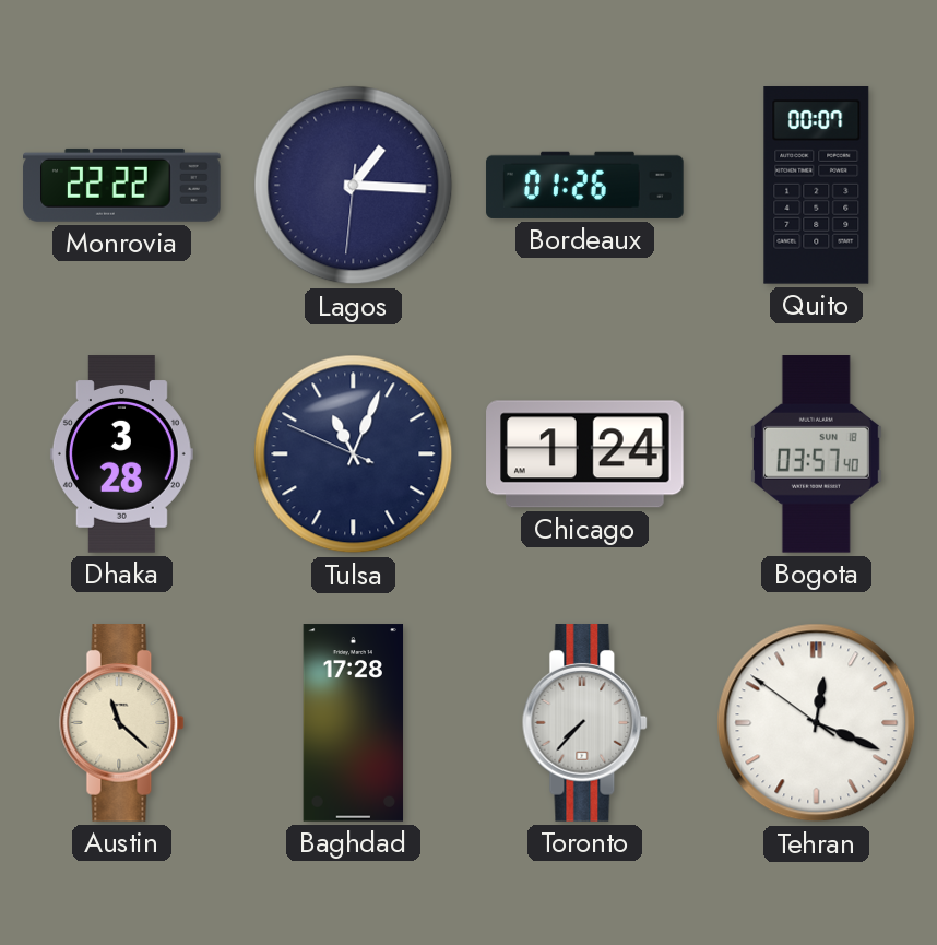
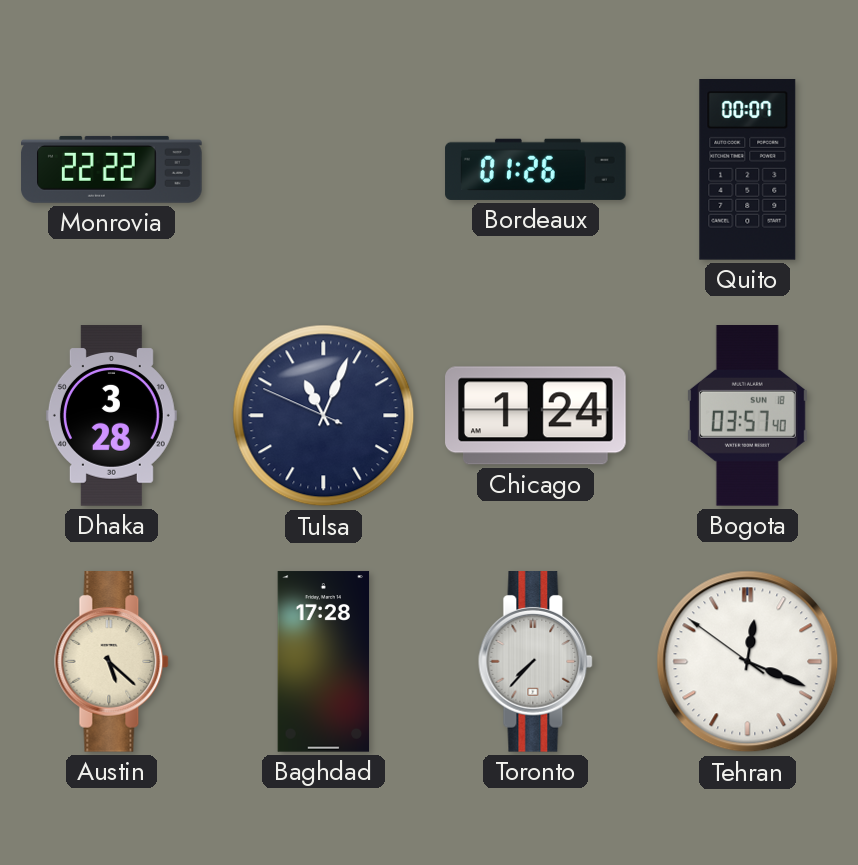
Lagos: 1:15 -> none (354, 186)
Austin: 11:22 -> 5:22 (112, 662)
